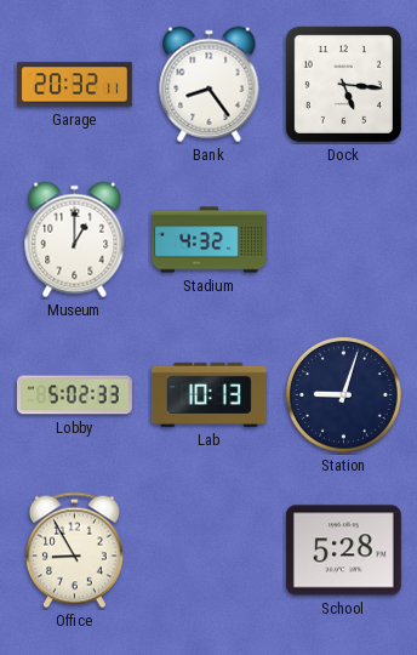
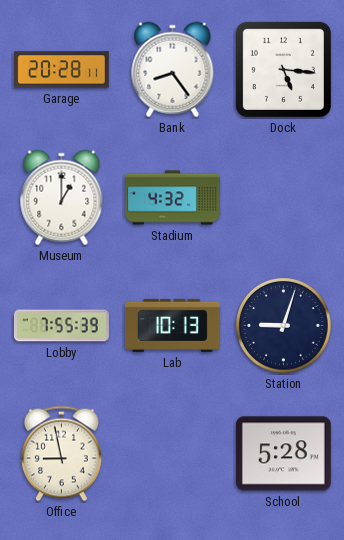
Garage: 20:32 -> 20:28 (61, 70)
Lobby: 5:02 -> 7:55 (62, 326)
Office: 8:55 -> 8:58 (61, 454)
